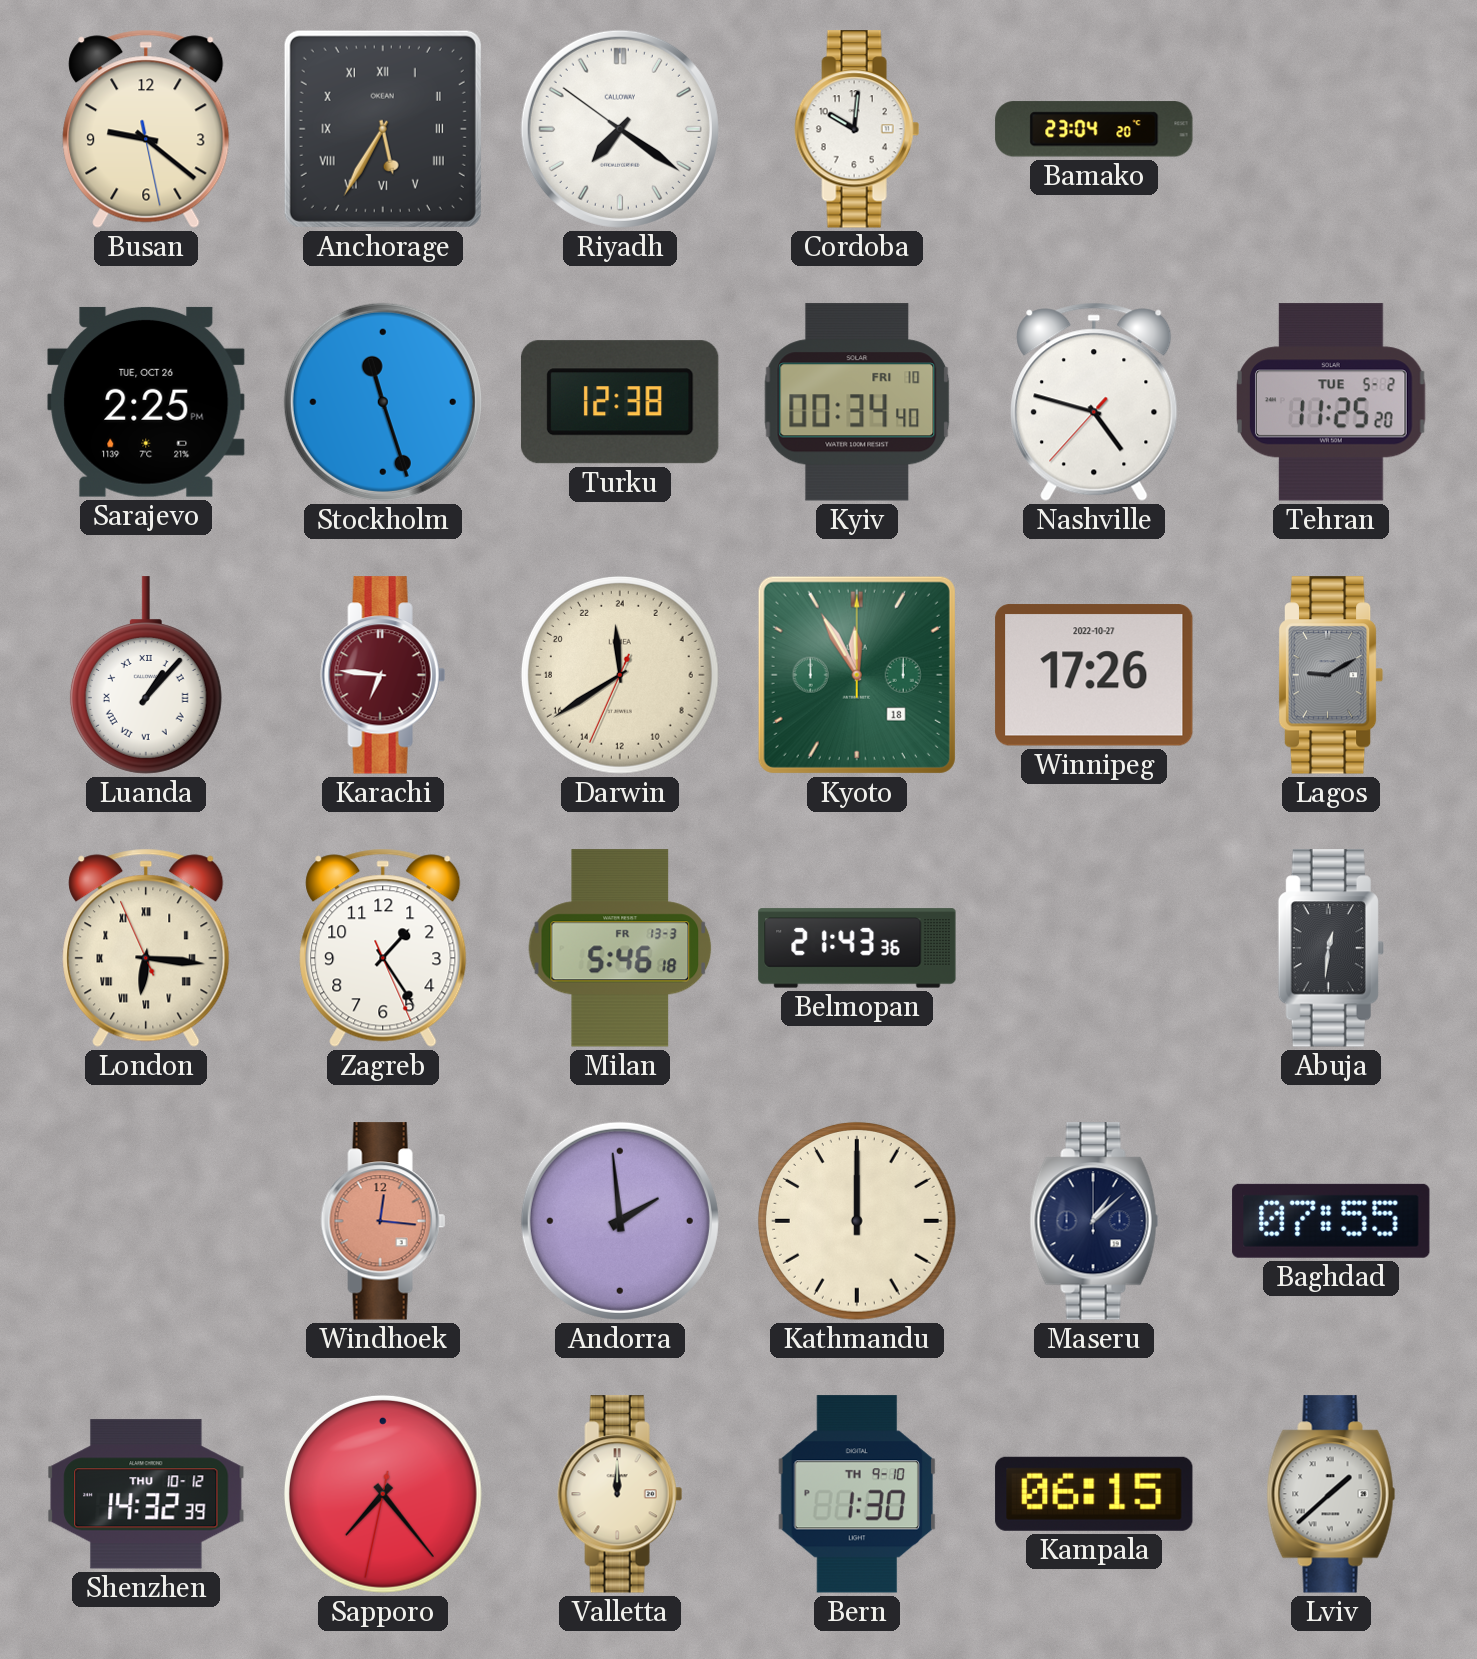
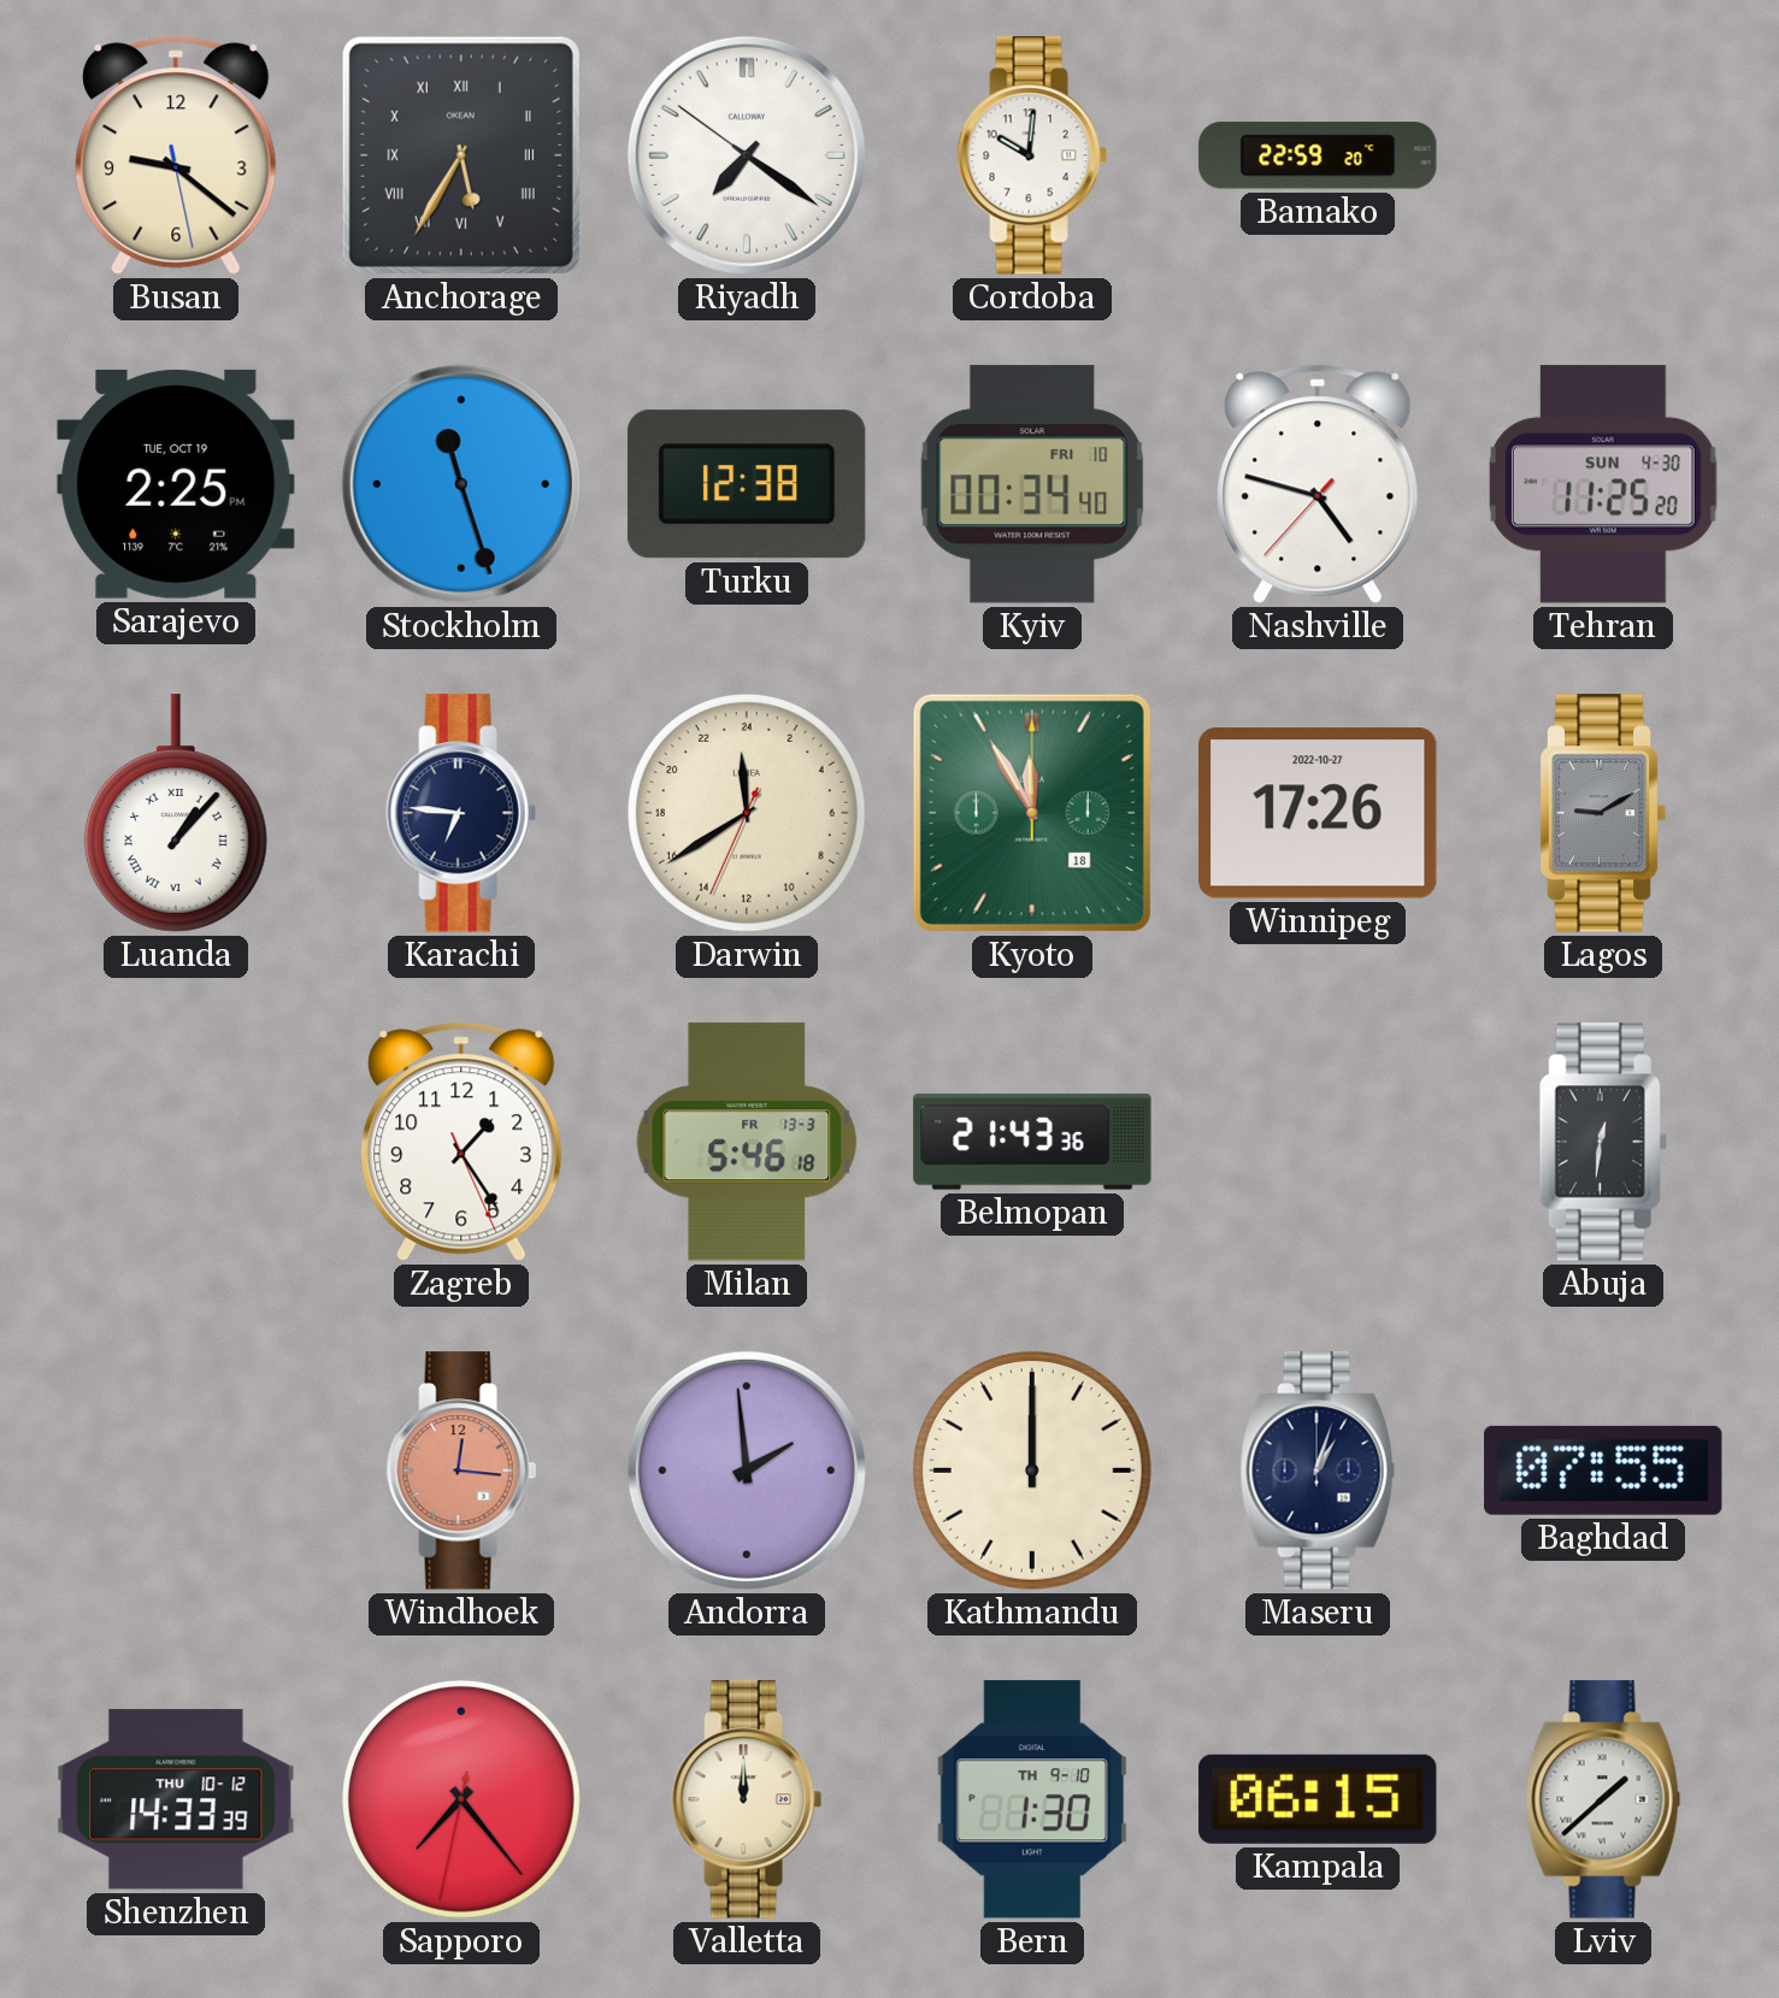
Bamako: 23:04 -> 22:59 (1318, 155)
Sarajevo date: TUE, OCT 26 -> TUE, OCT 19 (176, 484)
Tehran date: TUE 5-2 -> SUN 4-30 (1604, 484)
Karachi dial: burgundy -> navy (461, 813)
London: 6:15 -> none (146, 948)
Maseru: 1:08 -> 1:03 (1318, 1470)
Shenzhen: 14:32 -> 14:33 (176, 1799)
